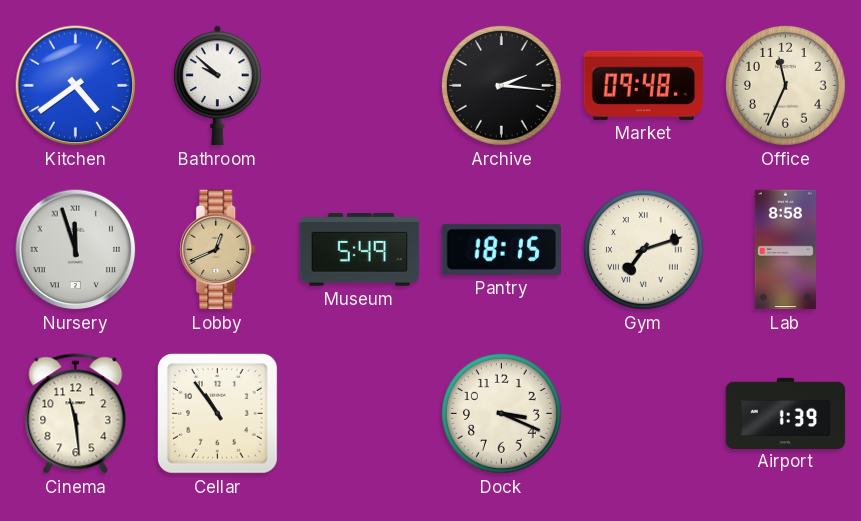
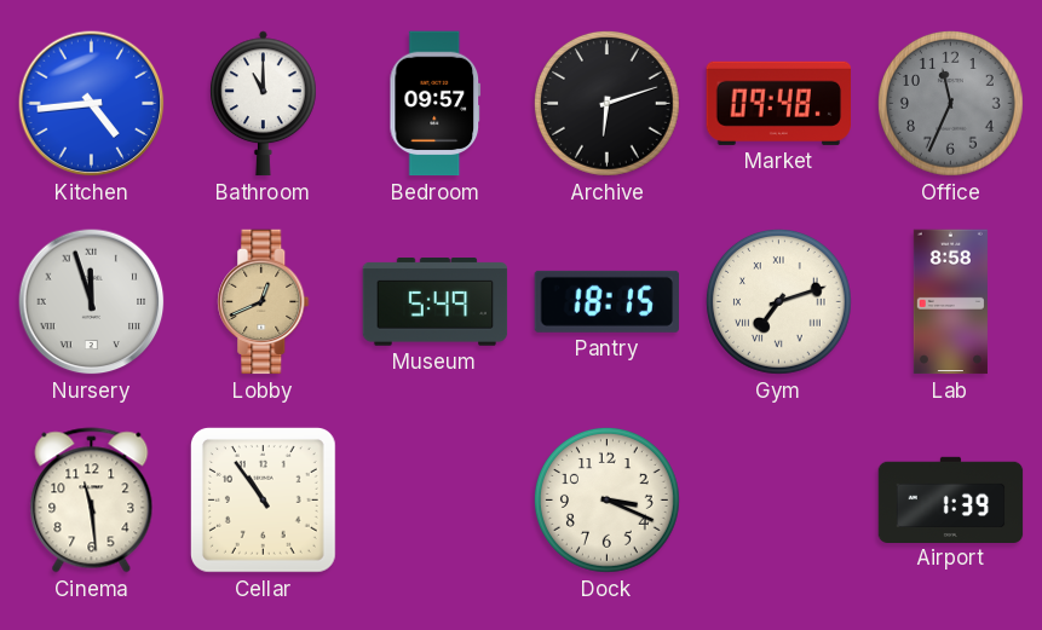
Kitchen: 4:39 -> 4:44 (92, 104)
Bathroom: 9:52 -> 11:00 (263, 104)
Bedroom: none -> 09:57 (436, 104)
Archive: 2:16 -> 6:12 (608, 104)
Office dial: cream -> grey (951, 104)
